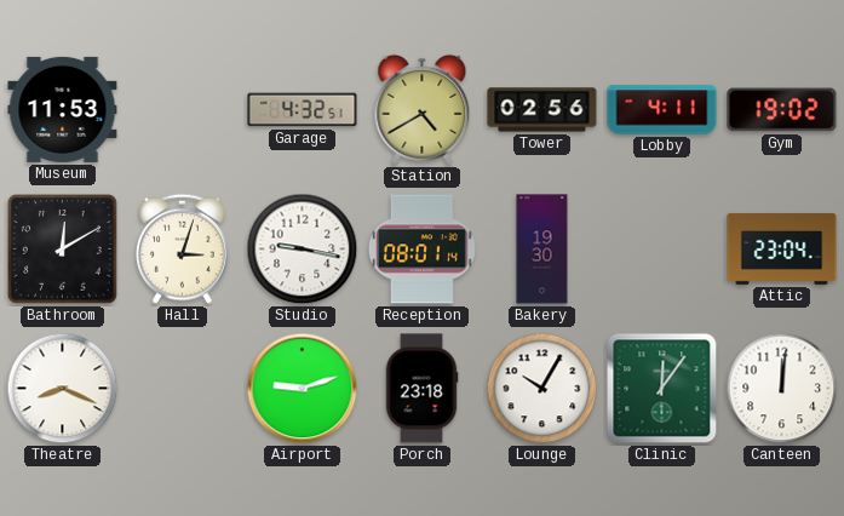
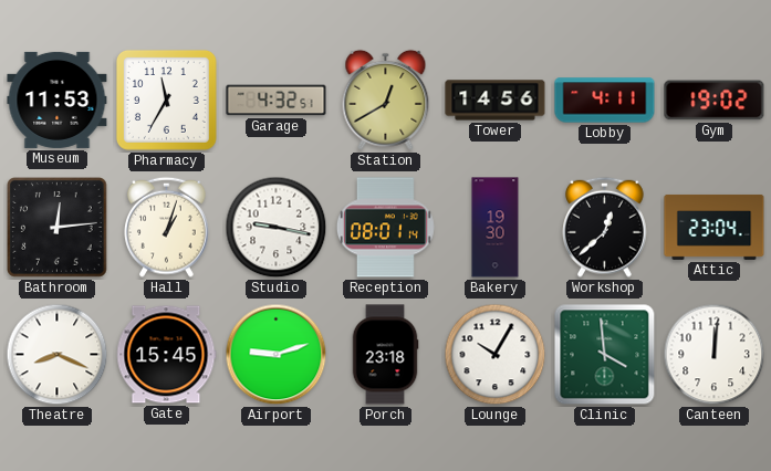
Pharmacy: none -> 11:35 (166, 100)
Station: 4:40 -> 12:40 (386, 100)
Tower: 02:56 -> 14:56 (496, 101)
Bathroom: 12:10 -> 12:14 (58, 228)
Hall: 3:03 -> 1:03 (167, 227)
Workshop: none -> 12:38 (605, 227)
Gate: none -> 15:45 (166, 355)
Clinic: 12:06 -> 3:59 (605, 355)
